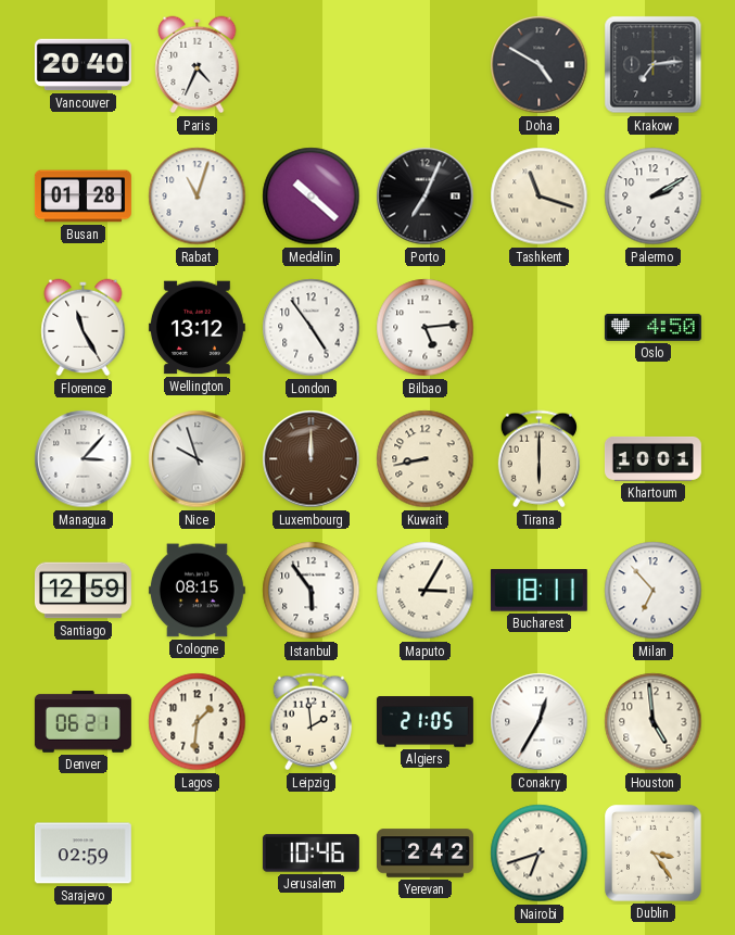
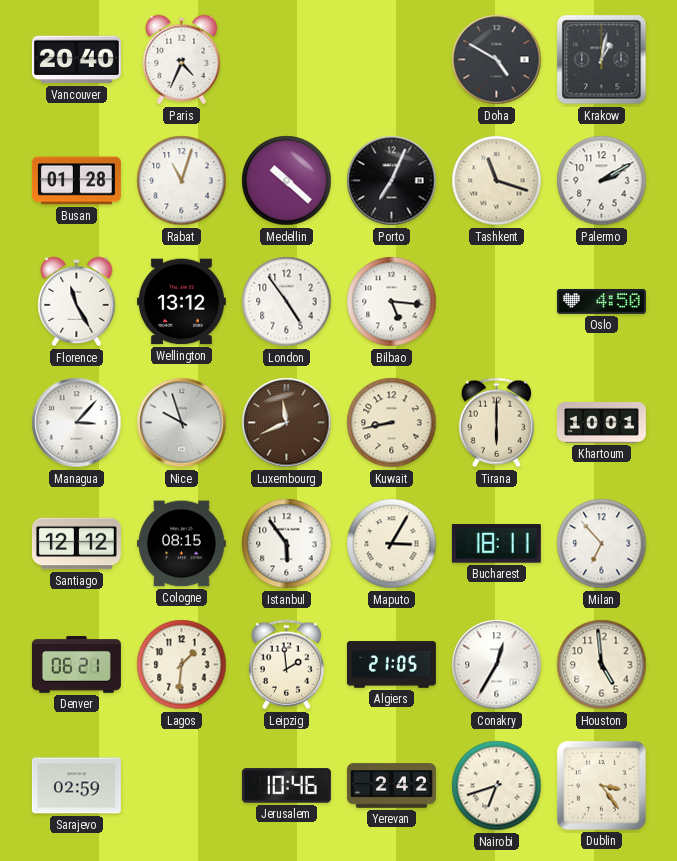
Krakow: 7:14 -> 1:02 (602, 60)
Bilbao: 5:14 -> 5:16 (392, 302)
Luxembourg: 12:00 -> 11:41 (287, 423)
Santiago: 12:59 -> 12:12 (76, 544)
